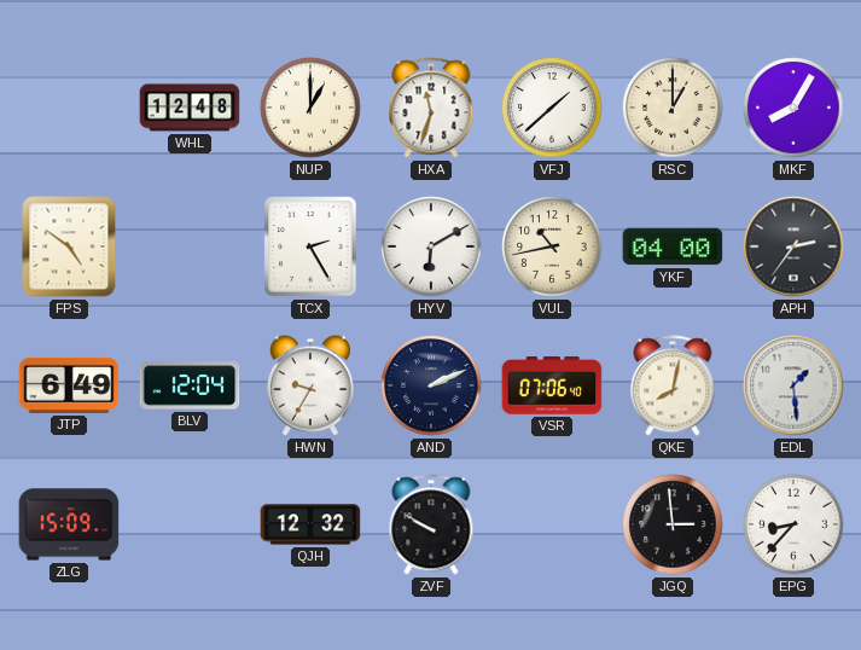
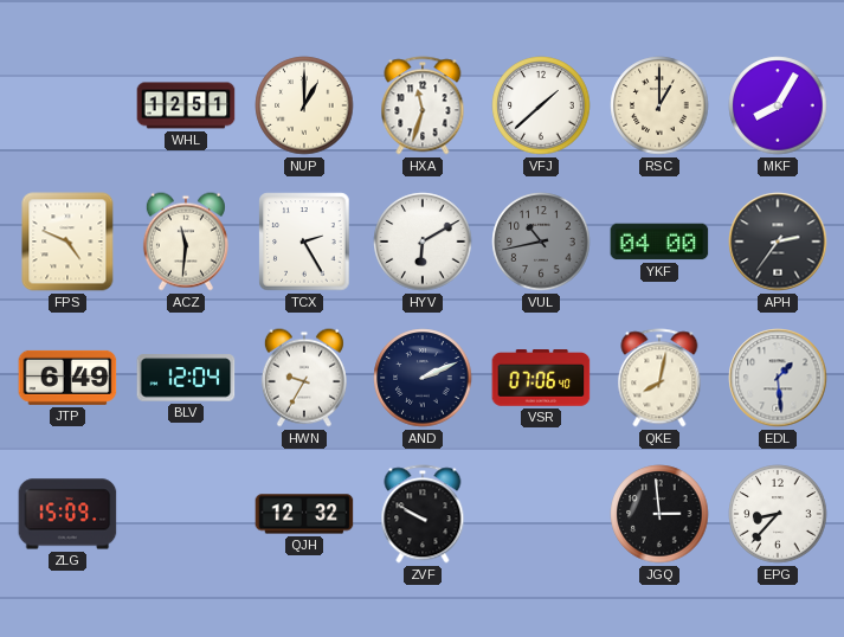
WHL: 12:48 -> 12:51 (186, 105)
FPS: 4:51 -> 4:49 (67, 242)
ACZ: none -> 11:31 (186, 242)
VUL dial: cream -> grey (541, 242)
